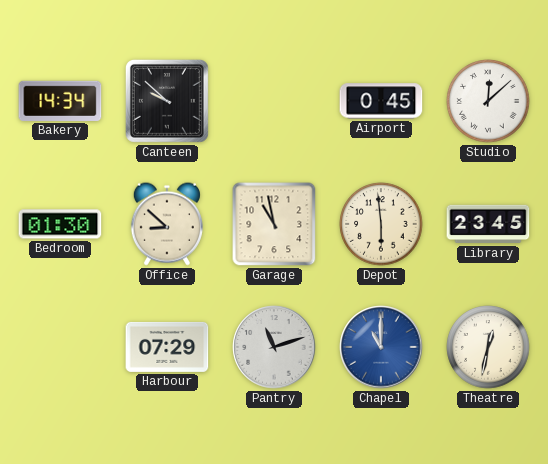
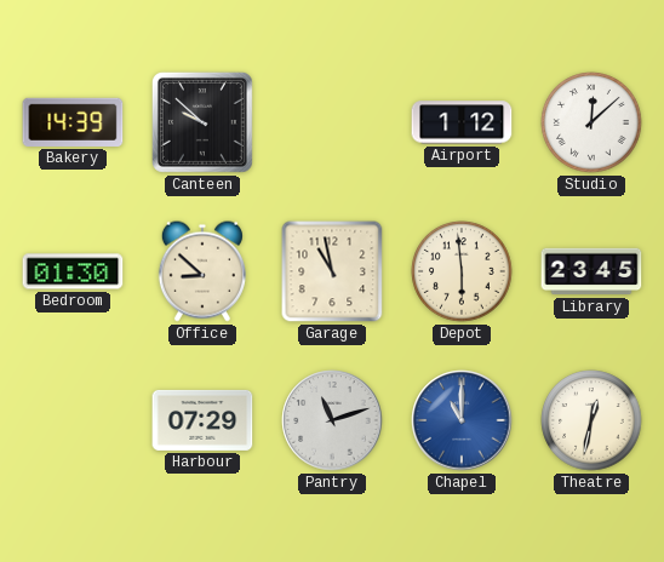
Bakery: 14:34 -> 14:39 (73, 122)
Airport: 0:45 -> 1:12 (462, 122)
